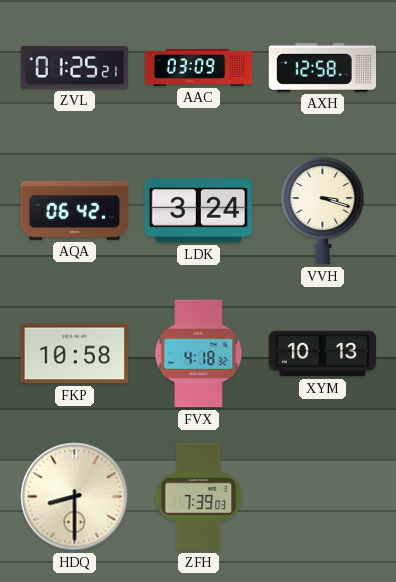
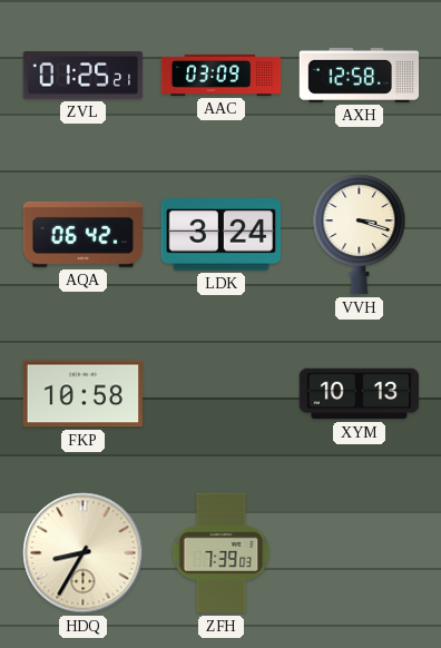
FVX: 4:18 -> none (199, 354)
HDQ: 8:30 -> 8:35 (84, 553)
